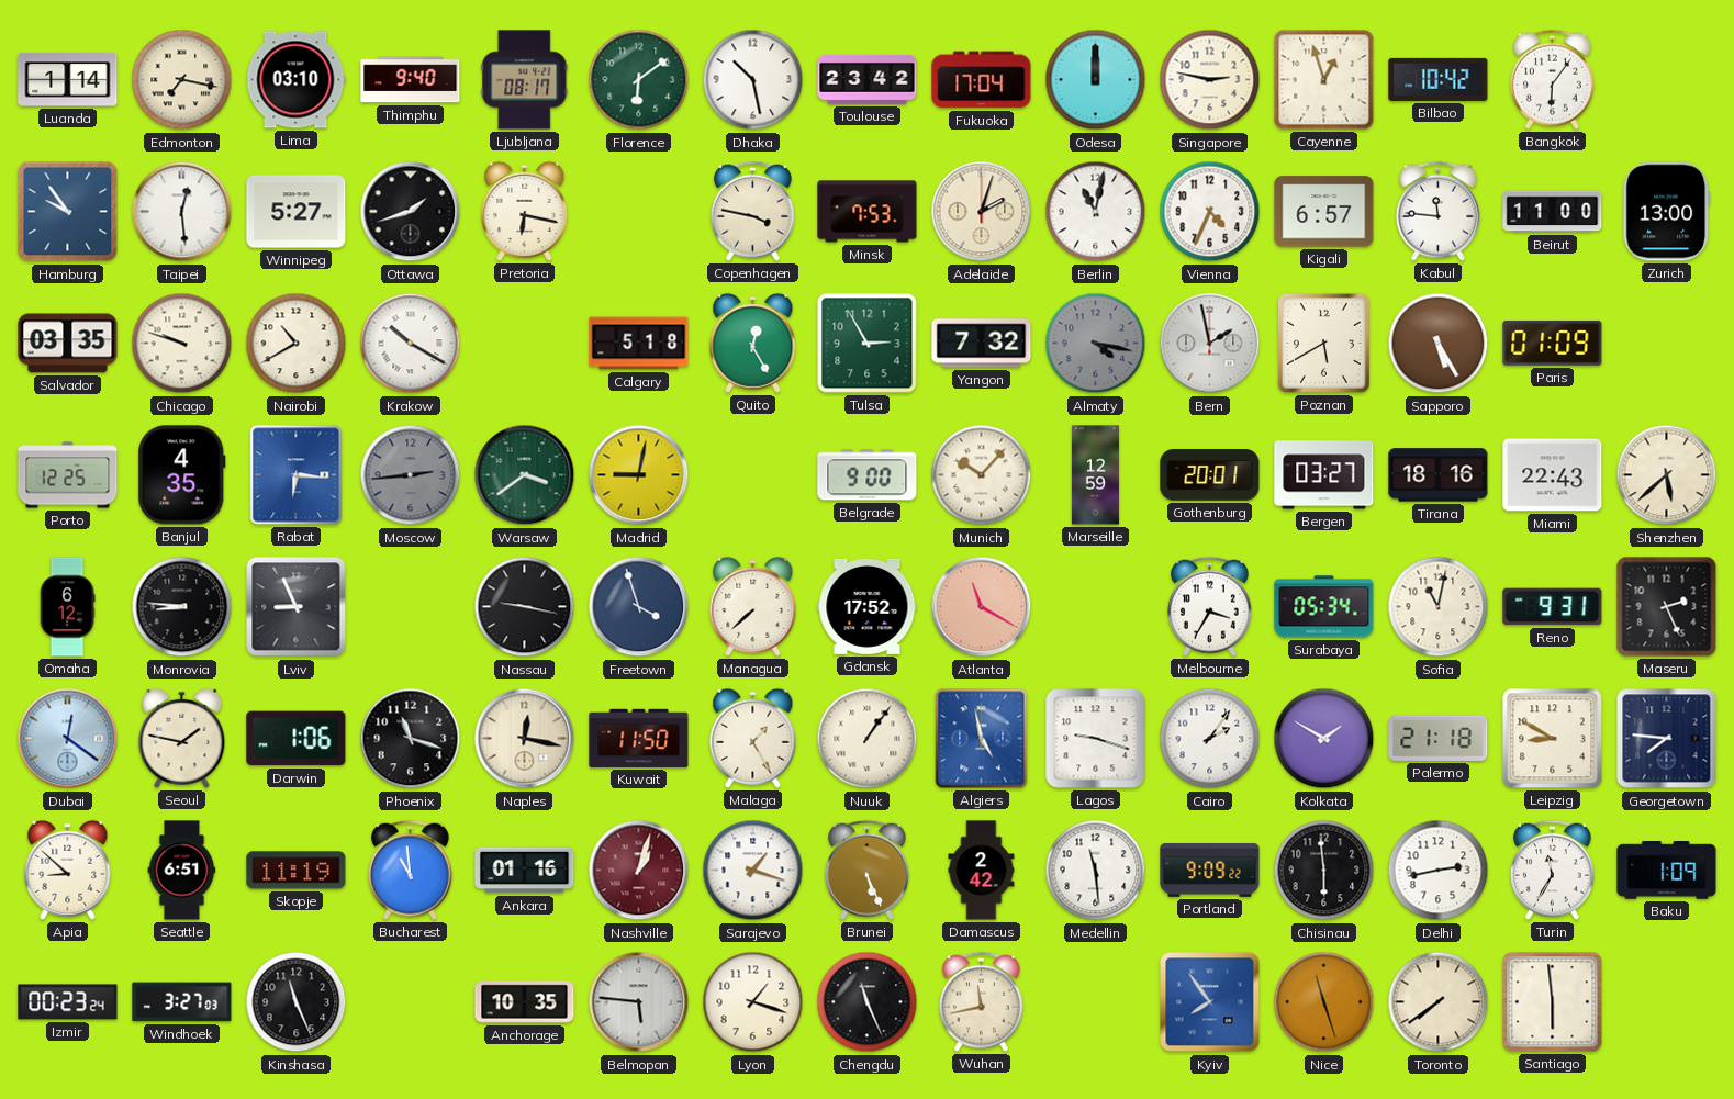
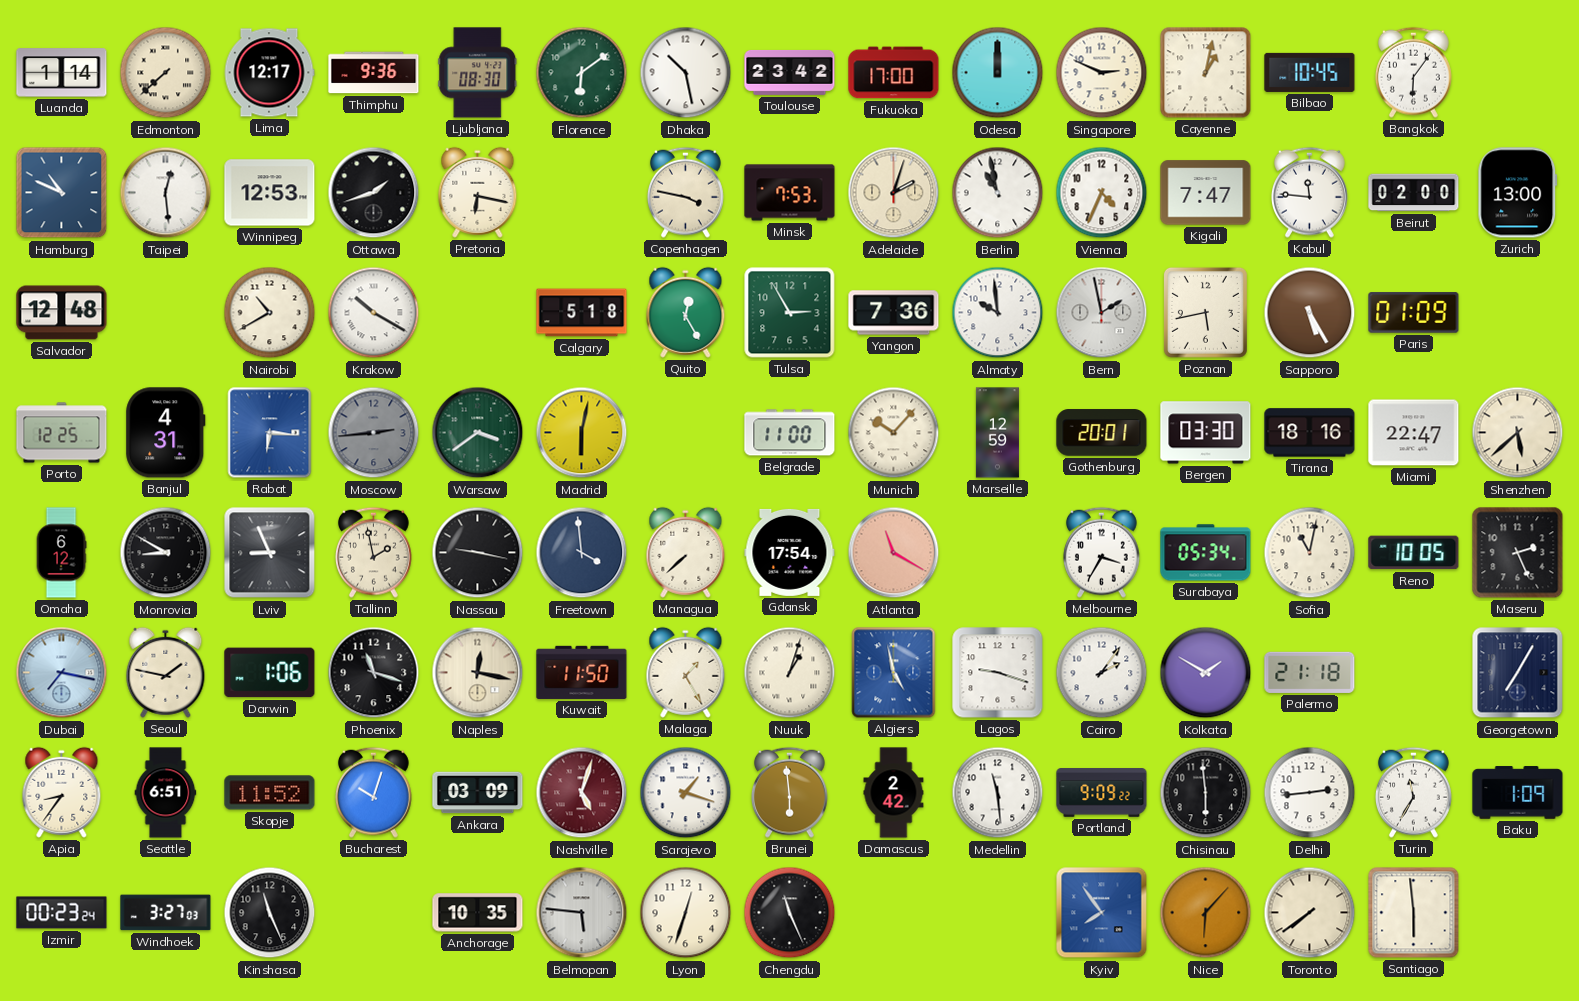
Edmonton: 7:17 -> 7:38 (166, 73)
Lima: 03:10 -> 12:17 (269, 73)
Thimphu: 9:40 -> 9:36 (374, 73)
Ljubljana: 08:17 -> 08:30 (478, 73)
Fukuoka: 17:04 -> 17:00 (894, 73)
Singapore: 2:47 -> 2:49 (1102, 73)
Cayenne: 12:57 -> 1:02 (1206, 73)
Bilbao: 10:42 -> 10:45 (1310, 72)
Hamburg: 9:54 -> 10:49 (62, 193)
Winnipeg: 5:27 -> 12:53 (270, 193)
Berlin: 11:02 -> 10:58 (998, 193)
Kigali: 6:57 -> 7:47 (1206, 193)
Beirut: 11:00 -> 02:00 (1414, 193)
Salvador: 03:35 -> 12:48 (62, 313)
Chicago: 9:48 -> none (182, 344)
Yangon: 7:32 -> 7:36 (894, 313)
Almaty: 4:17 -> 9:59 (998, 313)
Almaty dial: grey -> white (998, 313)
Poznan: 5:40 -> 5:43 (1205, 312)
Banjul: 4:35 -> 4:31 (166, 433)
Madrid: 9:02 -> 6:02 (582, 433)
Belgrade: 9:00 -> 11:00 (790, 433)
Bergen: 03:27 -> 03:30 (1206, 433)
Miami: 22:43 -> 22:47 (1414, 433)
Monrovia: 8:46 -> 8:50 (166, 553)
Tallinn: none -> 1:58 (373, 552)
Freetown: 3:57 -> 3:59 (582, 553)
Gdansk: 17:52 -> 17:54 (790, 552)
Reno: 9:31 -> 10:05 (1414, 553)
Dubai: 12:21 -> 7:17 (62, 673)
Nuuk: 1:06 -> 1:03 (790, 673)
Leipzig: 8:50 -> none (1553, 739)
Georgetown: 7:46 -> 7:05 (1518, 673)
Apia: 8:52 -> 8:36 (62, 792)
Skopje: 11:19 -> 11:52 (270, 793)
Bucharest: 10:59 -> 10:03 (373, 792)
Ankara: 01:16 -> 03:09 (478, 793)
Nashville: 1:03 -> 5:03 (582, 793)
Brunei: 5:26 -> 5:59 (789, 792)
Delhi: 2:43 -> 2:44 (1310, 793)
Lyon: 1:18 -> 12:33 (686, 913)
Wuhan: 11:43 -> none (981, 1001)
Nice: 11:27 -> 6:07 (1206, 913)
